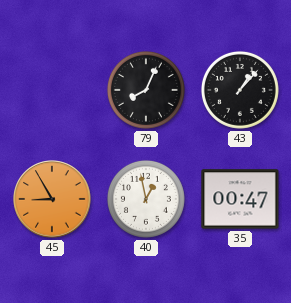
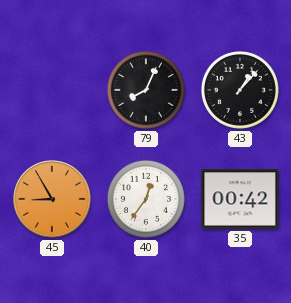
40: 12:58 -> 12:36 (146, 199)
35: 00:47 -> 00:42 (240, 199)
